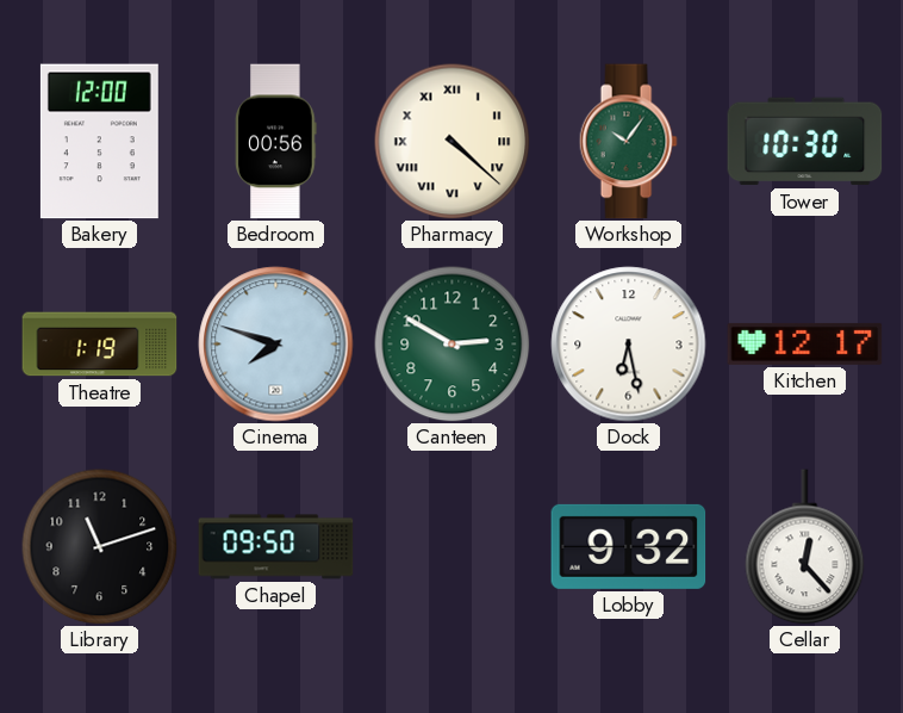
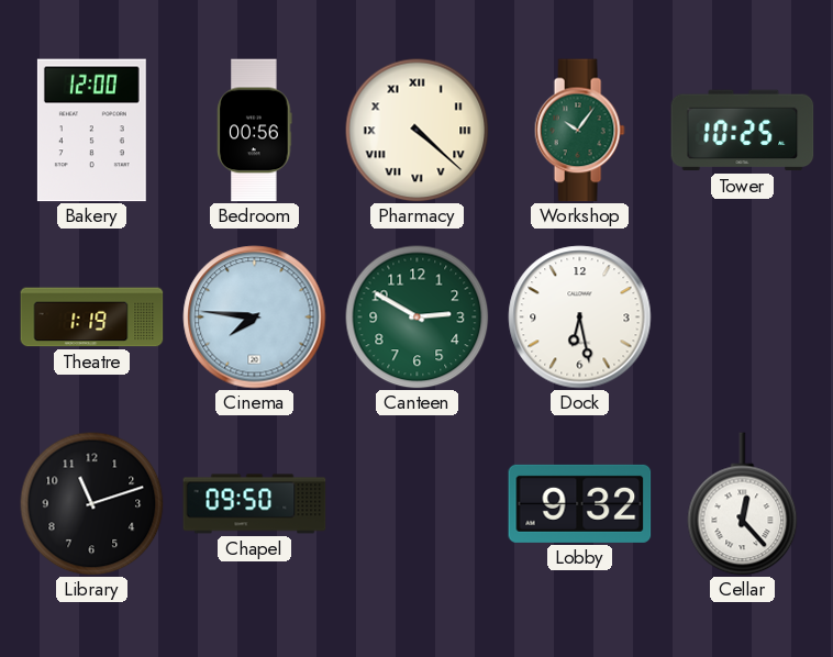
Tower: 10:30 -> 10:25 (743, 131)
Cinema: 7:48 -> 7:46 (255, 318)
Kitchen: 12:17 -> none (805, 343)
